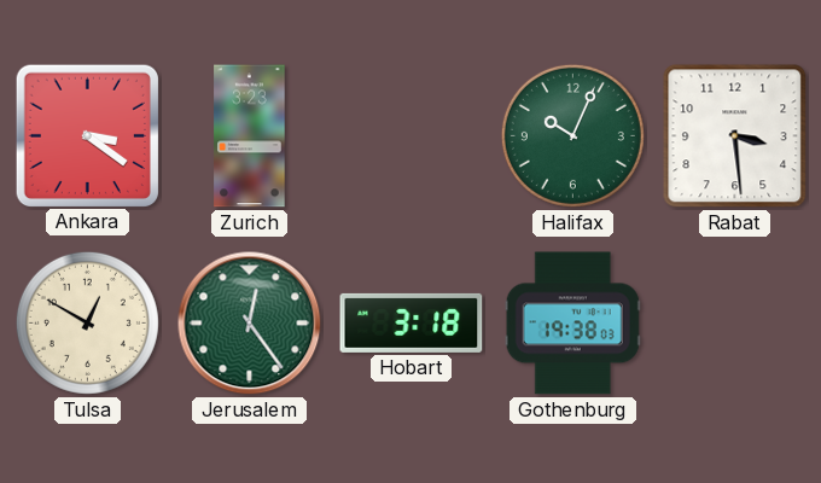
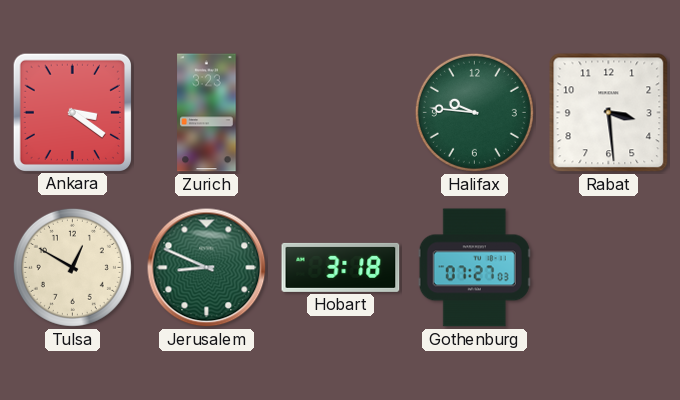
Halifax: 10:04 -> 9:46 (474, 112)
Jerusalem: 12:24 -> 8:49 (207, 268)
Gothenburg: 19:38 -> 07:27 (474, 268)
